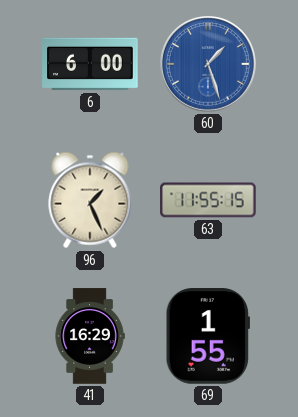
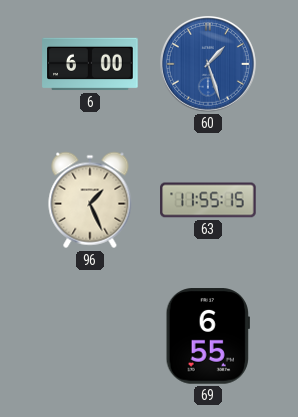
41: 16:29 -> none (90, 336)
69: 1:55 -> 6:55 (208, 336)
